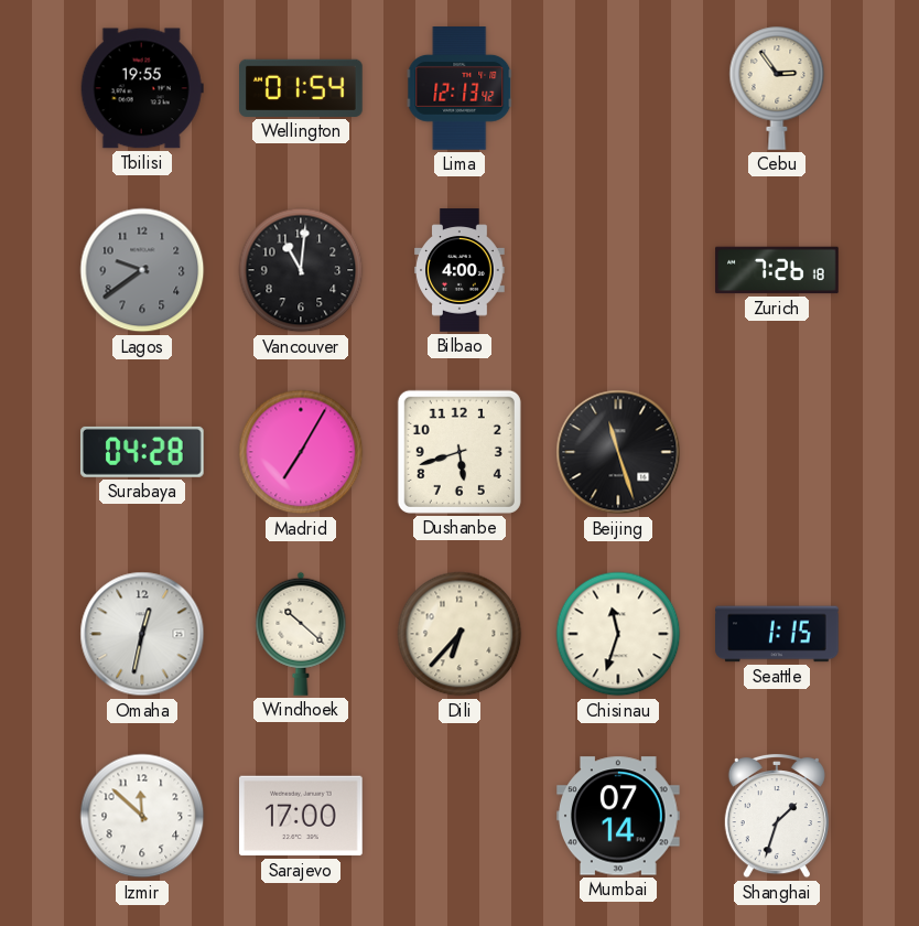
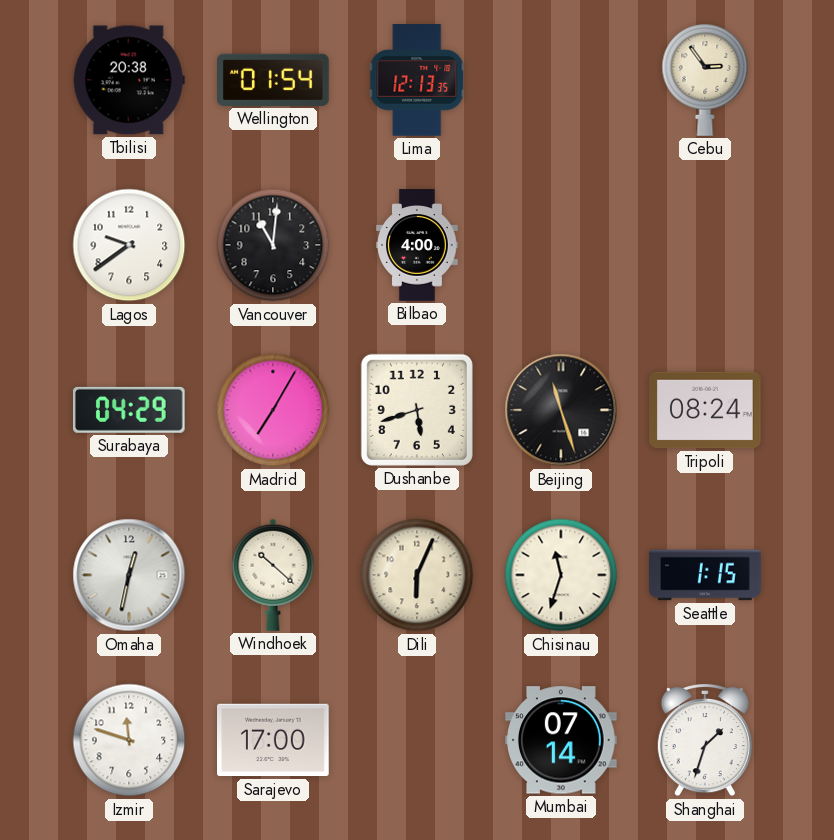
Tbilisi: 19:55 -> 20:38 (129, 80)
Lima: 12:13:42 -> 12:13:35 (417, 80)
Lagos dial: grey -> white (129, 245)
Zurich: 7:26 -> none (777, 270)
Surabaya: 04:28 -> 04:29 (129, 410)
Tripoli: none -> 08:24 (705, 410)
Dili: 6:37 -> 6:04 (417, 575)
Izmir: 11:52 -> 11:48 (129, 740)
